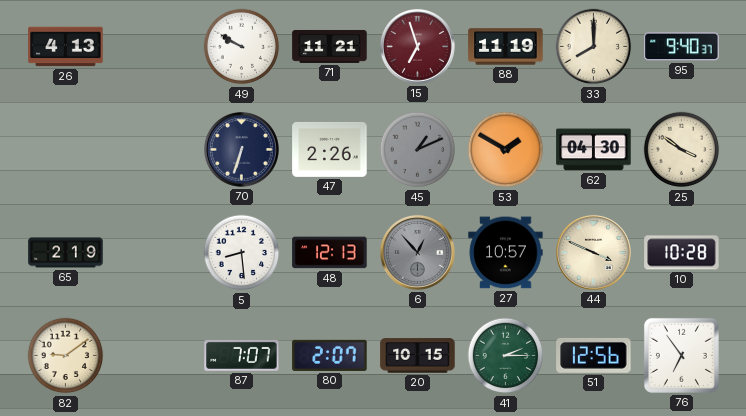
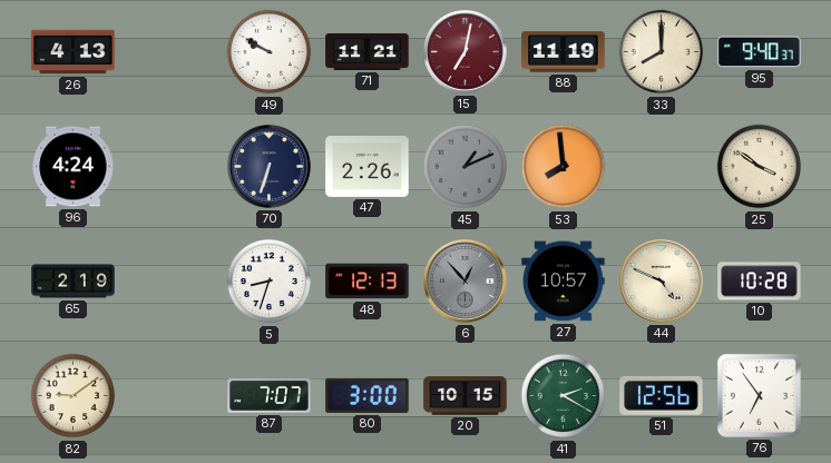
15: 6:57 -> 7:02 (465, 51)
96: none -> 4:24 (74, 167)
53: 1:50 -> 7:59 (564, 167)
62: 04:30 -> none (594, 150)
5: 8:29 -> 8:33 (270, 282)
44: 3:49 -> 4:49 (661, 280)
80: 2:07 -> 3:00 (368, 395)
41: 2:15 -> 2:20 (564, 396)
